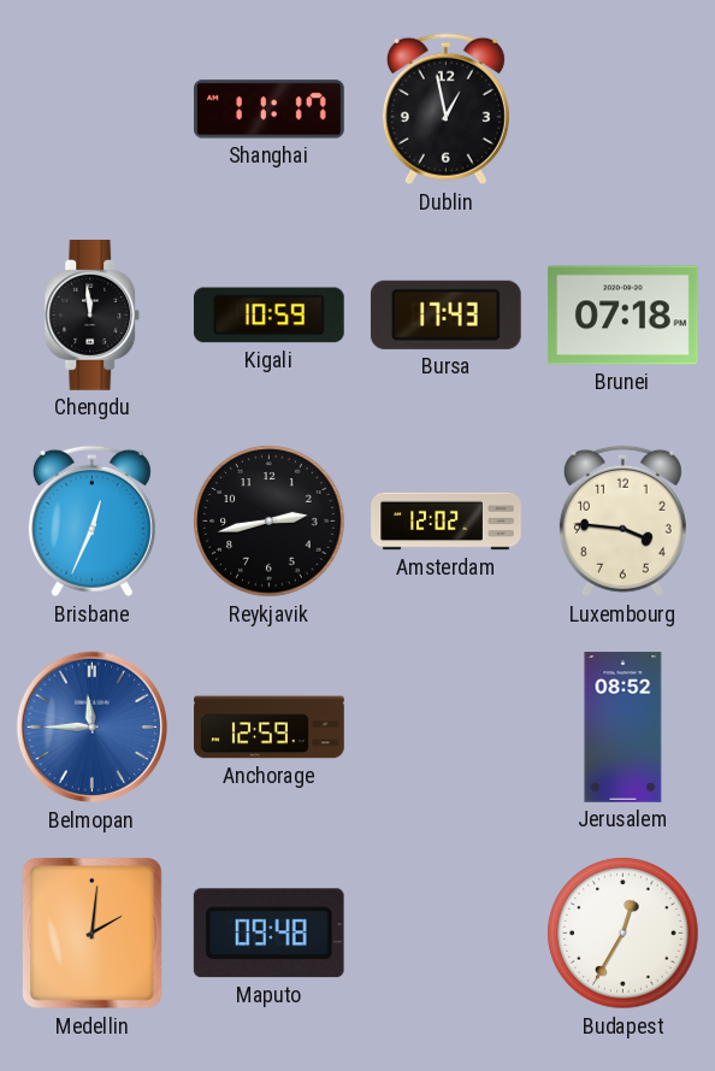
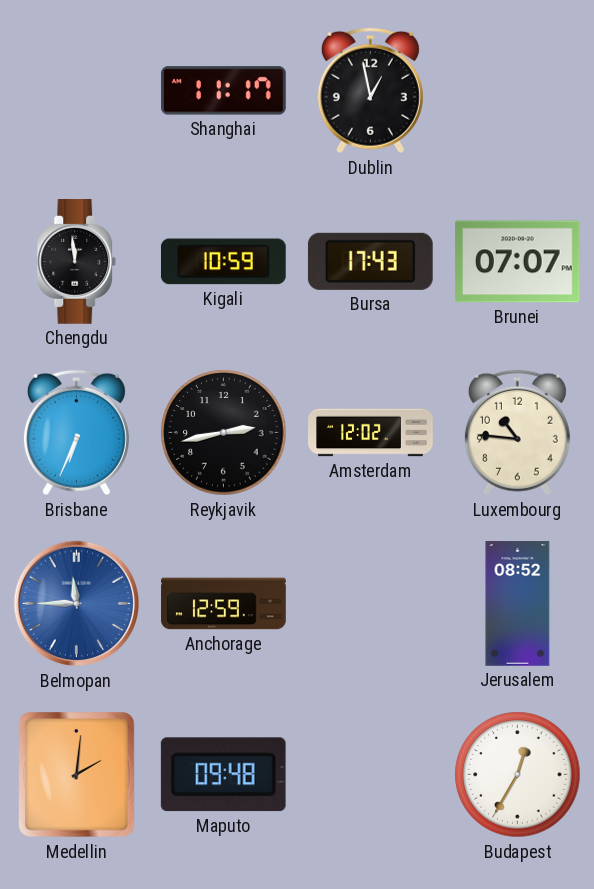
Brunei: 07:18 -> 07:07 (518, 262)
Brisbane: 12:34 -> 6:34 (76, 433)
Luxembourg: 3:46 -> 10:46 (517, 433)
